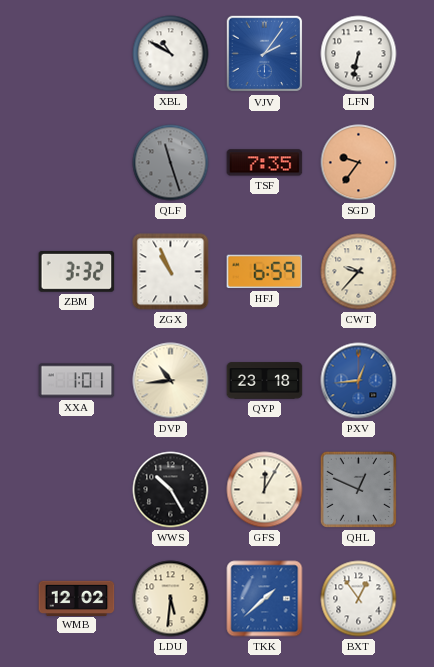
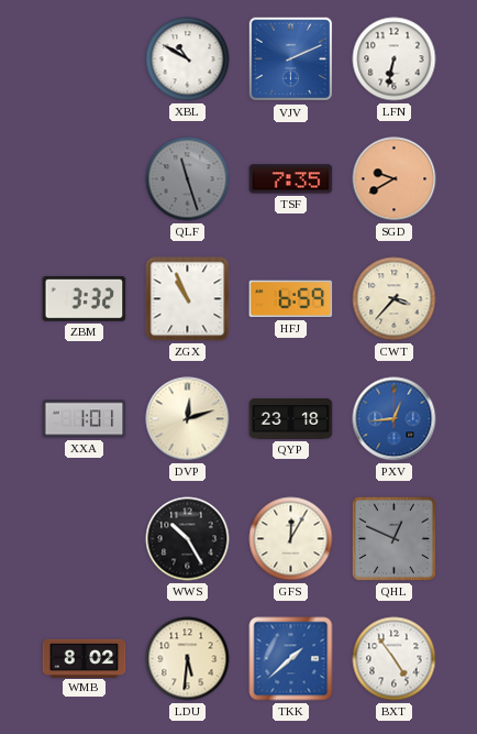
VJV: 2:06 -> 2:11 (291, 59)
SGD: 9:36 -> 9:40 (395, 179)
CWT: 9:37 -> 3:37 (395, 299)
DVP: 10:44 -> 12:12 (188, 419)
WMB: 12:02 -> 8:02 (85, 658)
BXT: 12:54 -> 4:54 (395, 659)
